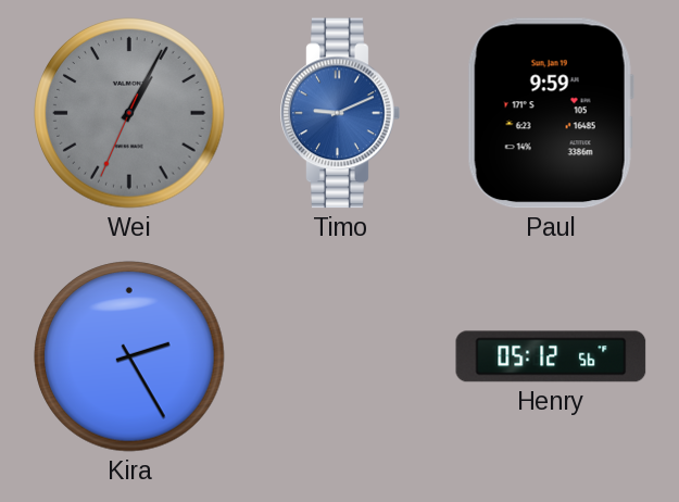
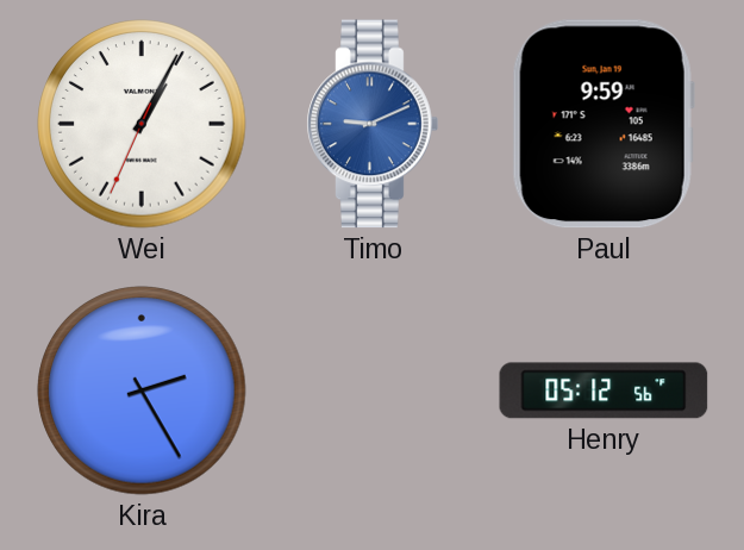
Wei dial: grey -> white (142, 124)
